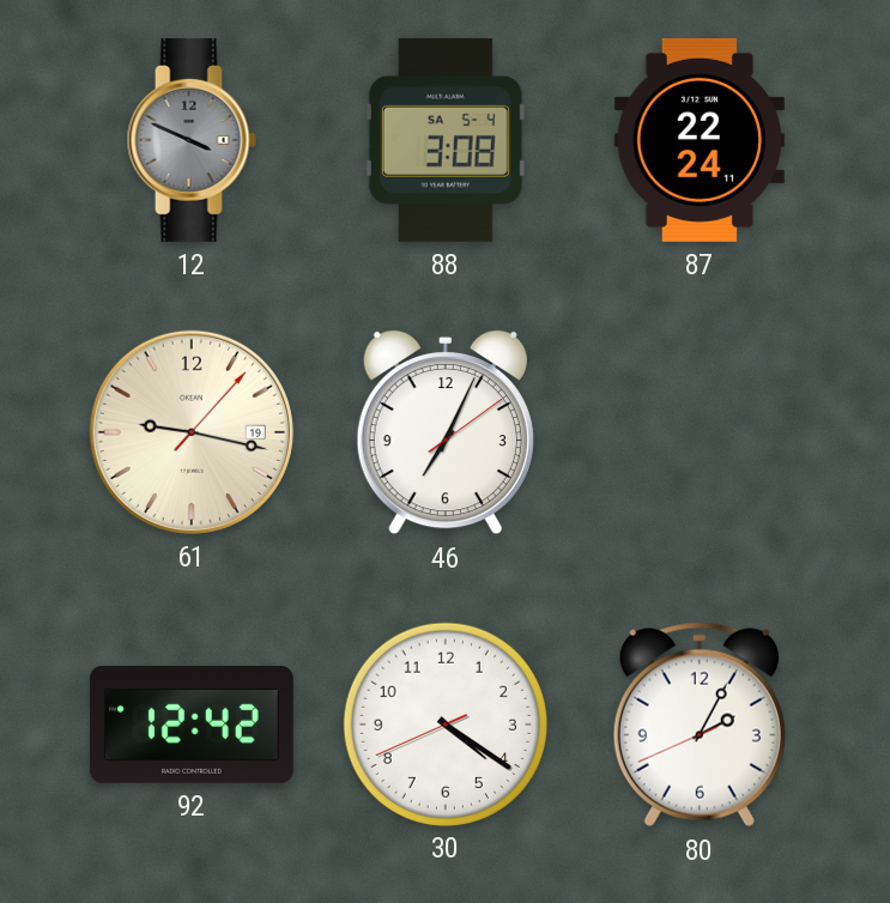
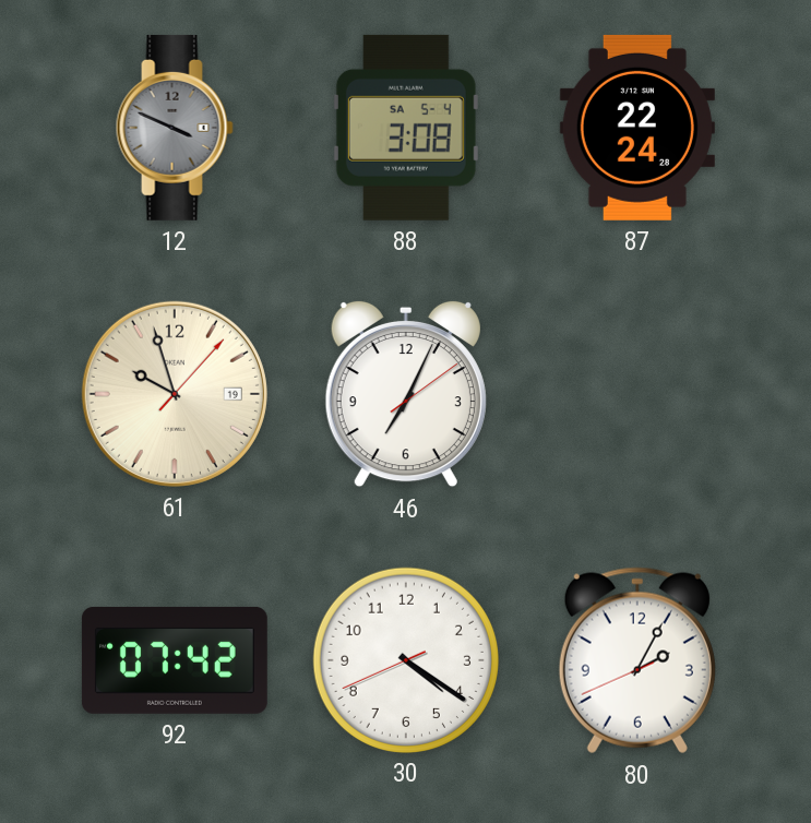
87: 22:24:11 -> 22:24:28 (637, 128)
61: 9:17 -> 9:57 (175, 394)
92: 12:42 -> 07:42 (175, 660)
